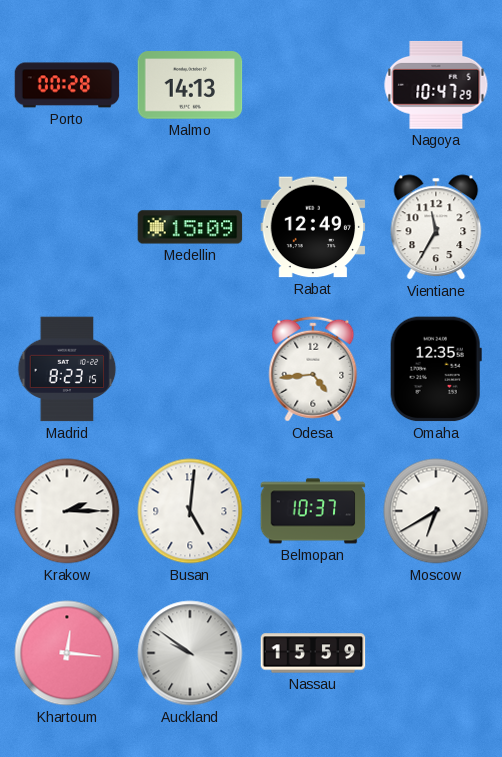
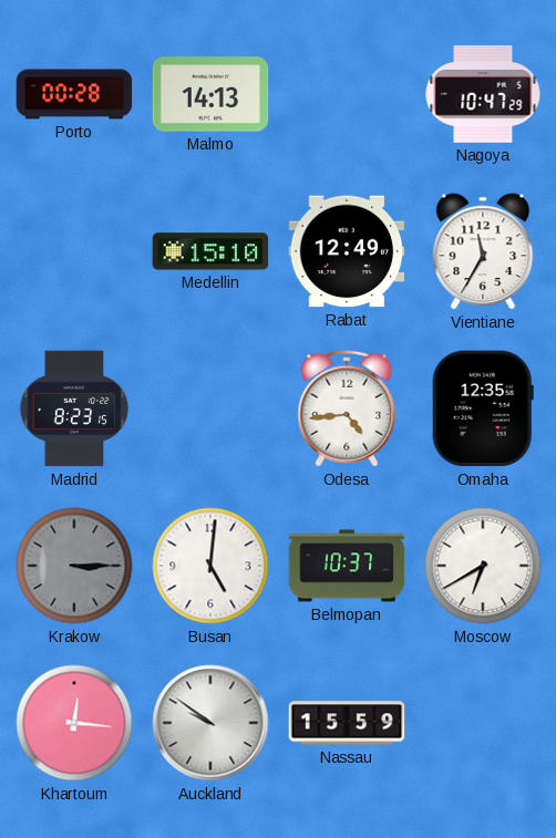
Medellin: 15:09 -> 15:10 (210, 251)
Krakow: 2:15 -> 3:15 (74, 566)
Krakow dial: white -> grey (74, 566)
